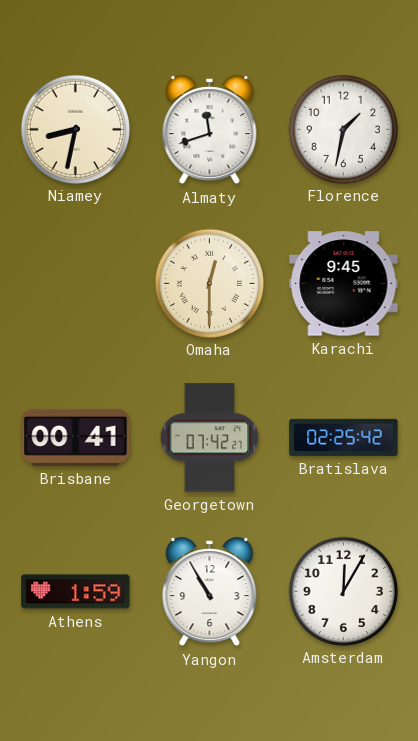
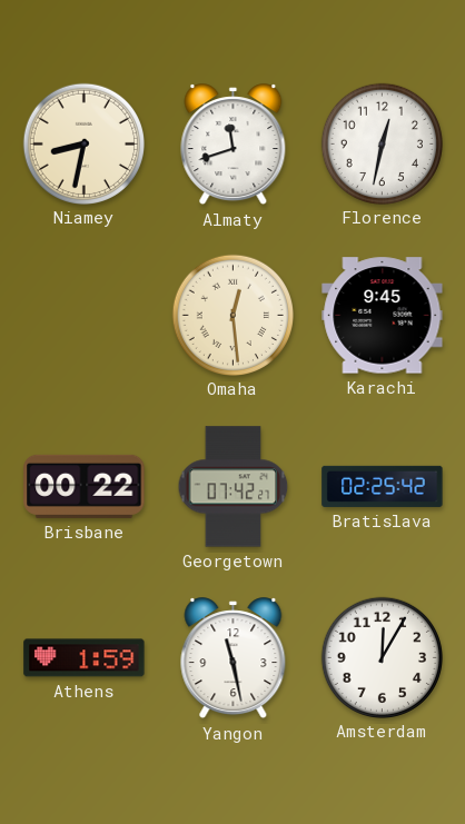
Florence: 1:32 -> 12:32 (382, 143)
Omaha: 12:30 -> 12:29 (233, 315)
Brisbane: 00:41 -> 00:22 (85, 486)
Yangon: 10:55 -> 11:28 (234, 658)
